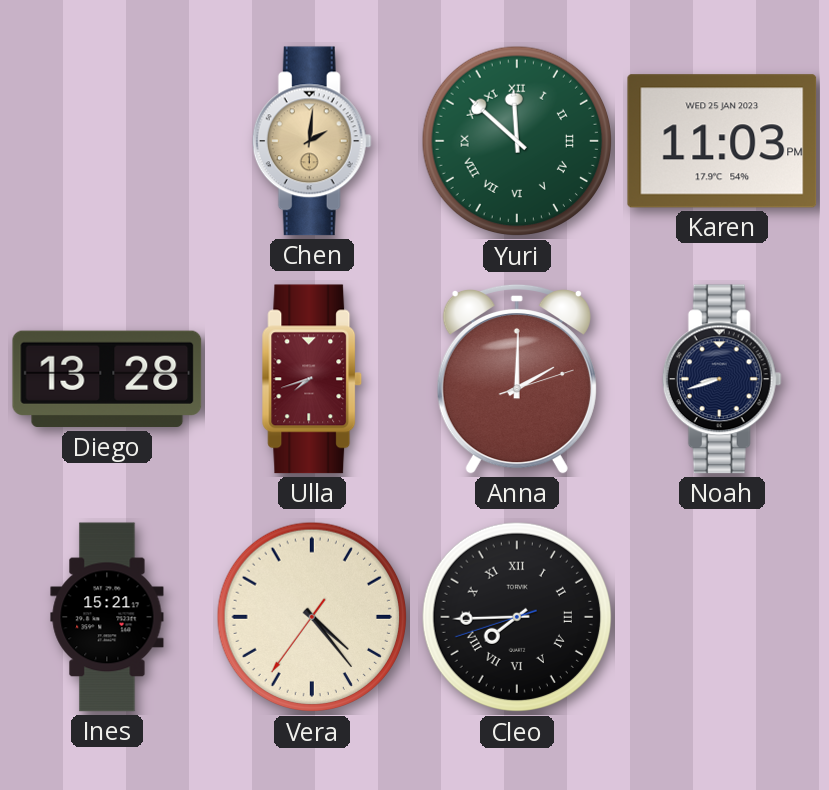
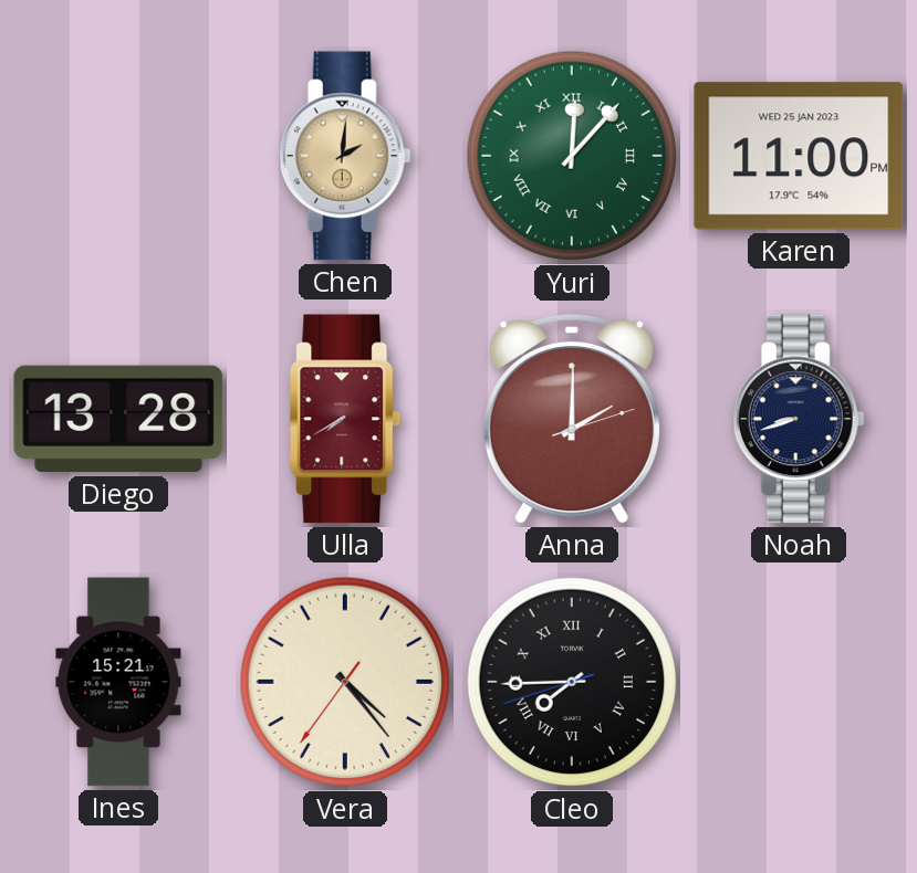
Yuri: 11:52 -> 12:07 (572, 156)
Karen: 11:03 -> 11:00 (799, 156)
Ulla: 7:42 -> 7:40 (345, 419)
